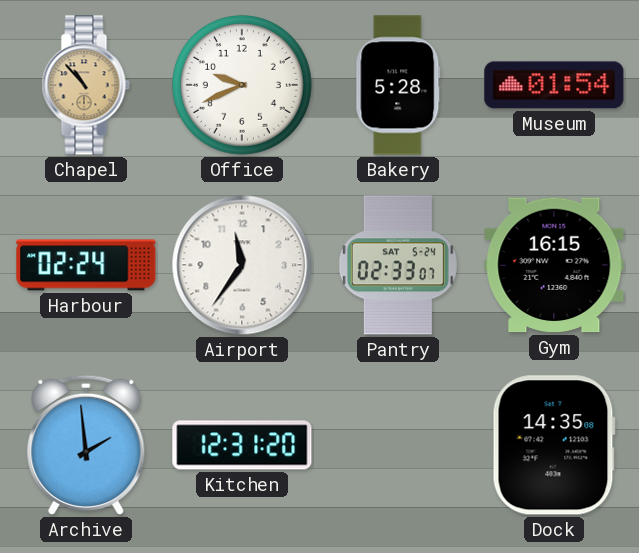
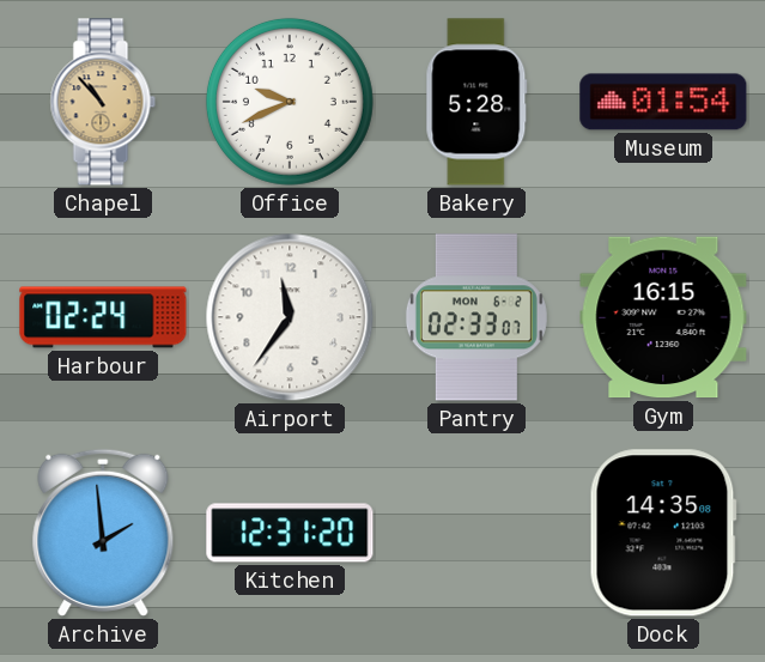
Pantry date: SAT 5-24 -> MON 6-2 (476, 317)
